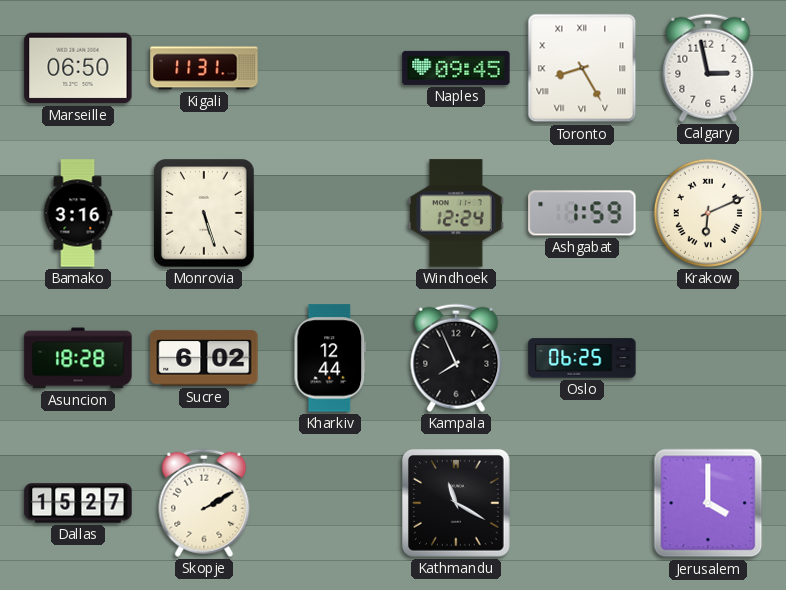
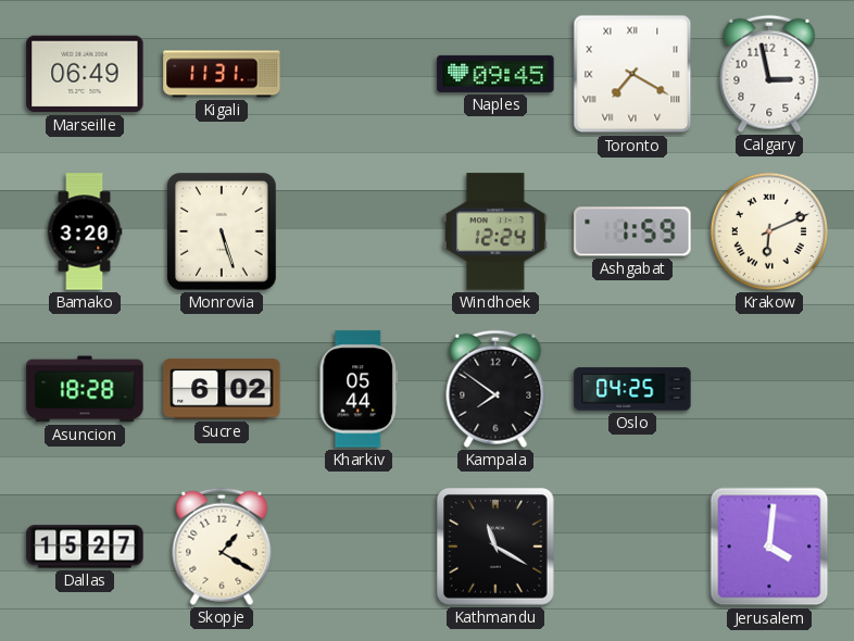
Marseille: 06:50 -> 06:49 (85, 74)
Toronto: 8:25 -> 7:20 (632, 74)
Bamako: 3:16 -> 3:20 (85, 231)
Kharkiv: 12:44 -> 05:44 (359, 389)
Kampala: 7:56 -> 7:51 (495, 389)
Oslo: 06:25 -> 04:25 (632, 389)
Skopje: 2:10 -> 1:20 (222, 546)
Jerusalem: 4:00 -> 4:01 (769, 546)
